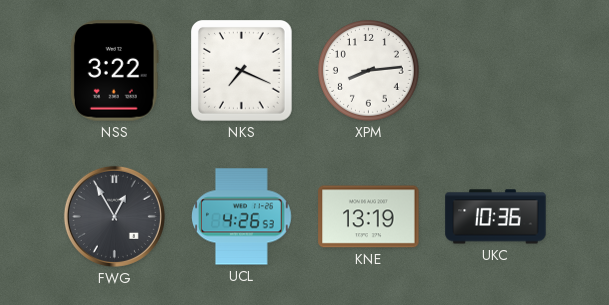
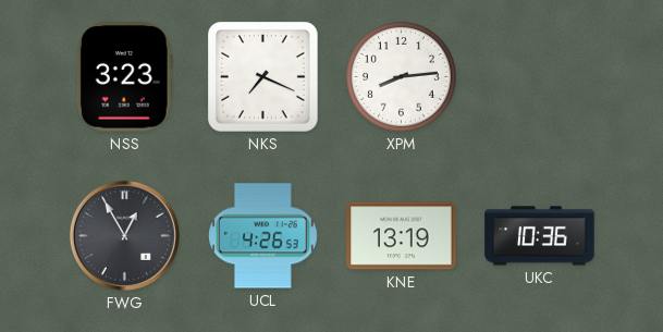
NSS: 3:22 -> 3:23 (124, 77)
